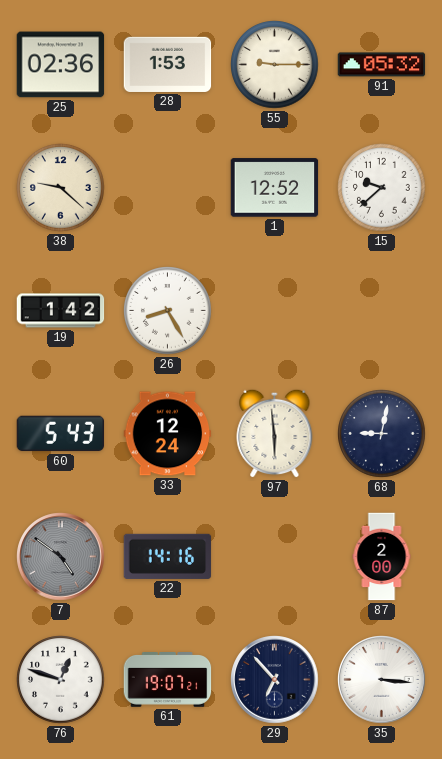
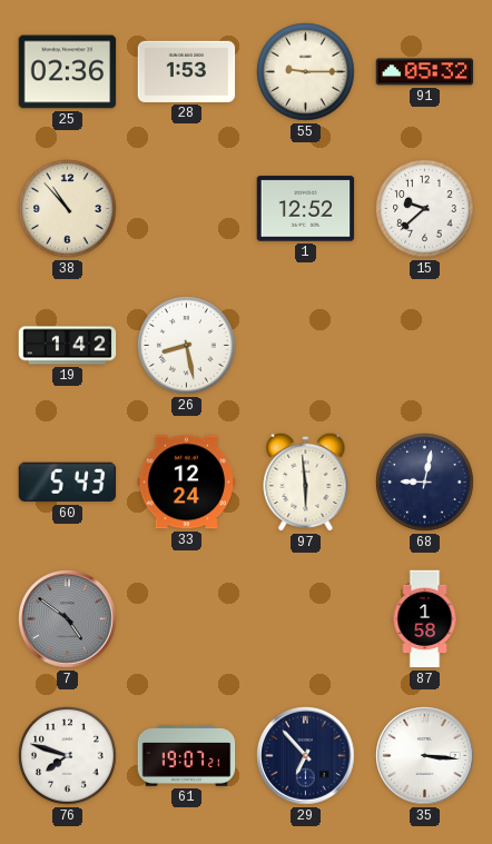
38: 9:22 -> 10:53 (68, 209)
26: 8:25 -> 8:28 (187, 346)
22: 14:16 -> none (168, 556)
87: 2:00 -> 1:58 (425, 619)
76: 12:48 -> 7:48 (68, 756)
